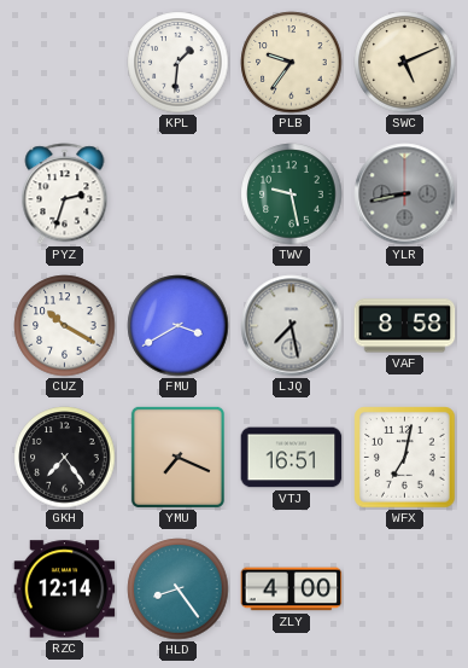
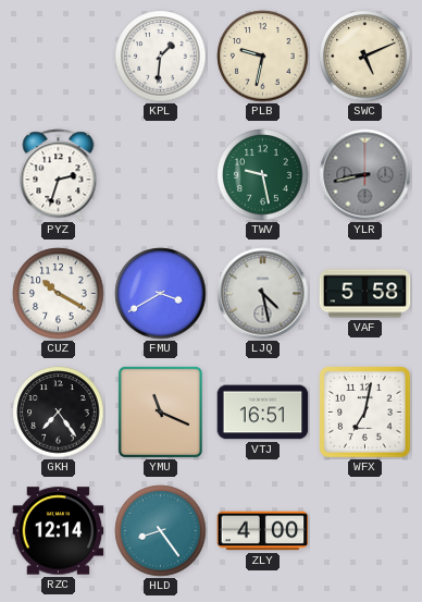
PLB: 9:36 -> 9:32 (263, 57)
LJQ: 7:28 -> 4:28 (263, 294)
VAF: 8:58 -> 5:58 (365, 294)
YMU: 7:19 -> 11:19 (160, 411)
